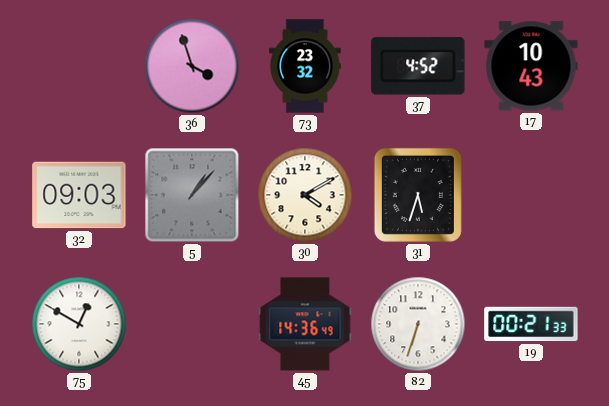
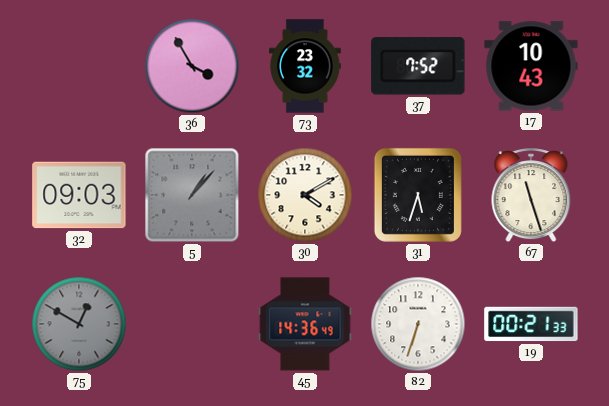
36: 3:57 -> 3:55 (192, 66)
37: 4:52 -> 7:52 (418, 66)
67: none -> 11:27 (531, 196)
75 dial: white -> grey (79, 324)
